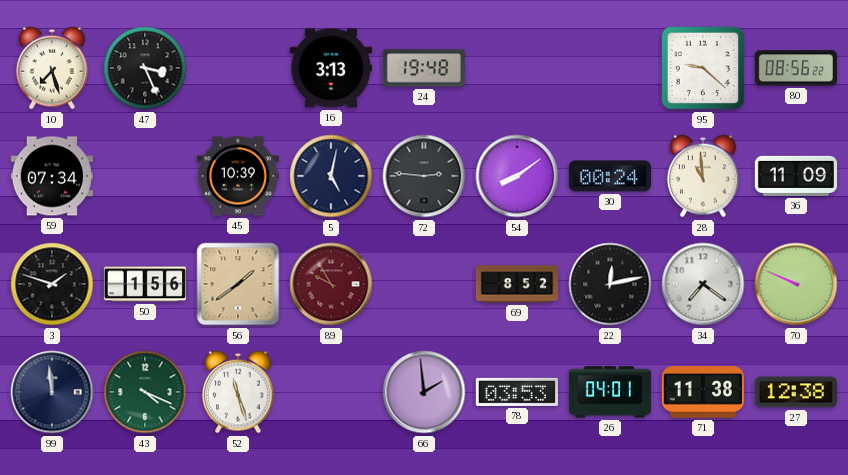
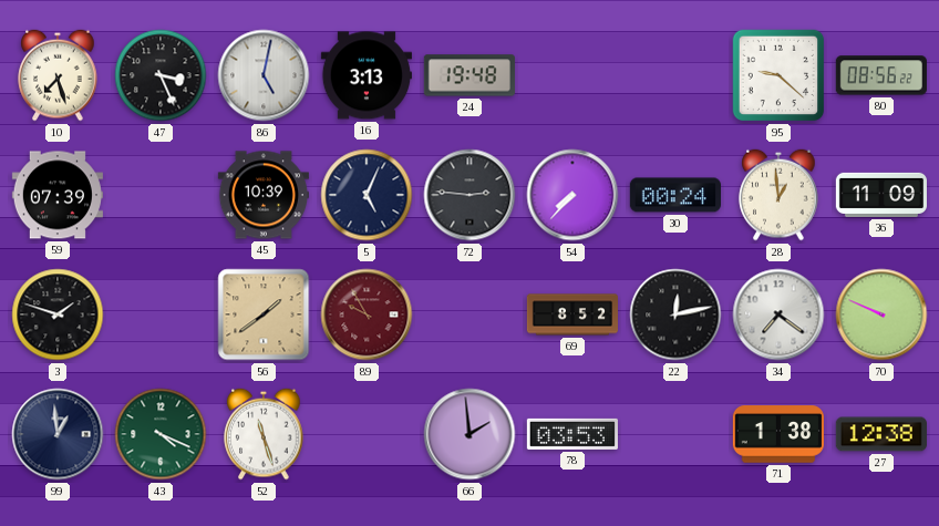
86: none -> 5:02 (264, 75)
59: 07:34 -> 07:39 (58, 195)
5: 5:02 -> 5:04 (367, 195)
54: 8:09 -> 7:37 (572, 195)
28: 10:59 -> 12:59 (778, 195)
50: 1:56 -> none (145, 284)
99: 11:59 -> 12:59 (58, 434)
26: 04:01 -> none (609, 392)
71: 11:38 -> 1:38 (778, 434)
